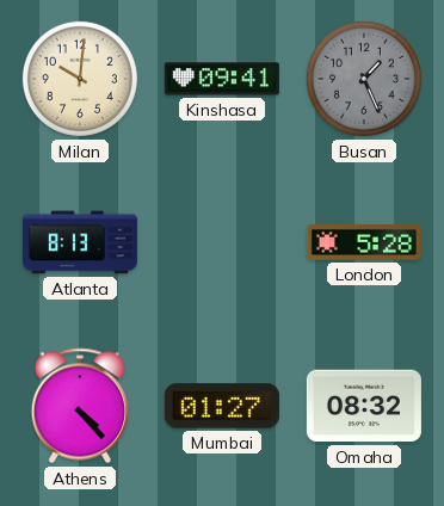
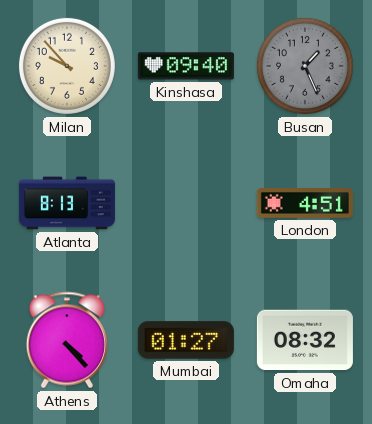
Milan: 10:01 -> 9:53 (67, 66)
Kinshasa: 09:41 -> 09:40 (186, 66)
London: 5:28 -> 4:51 (305, 204)
